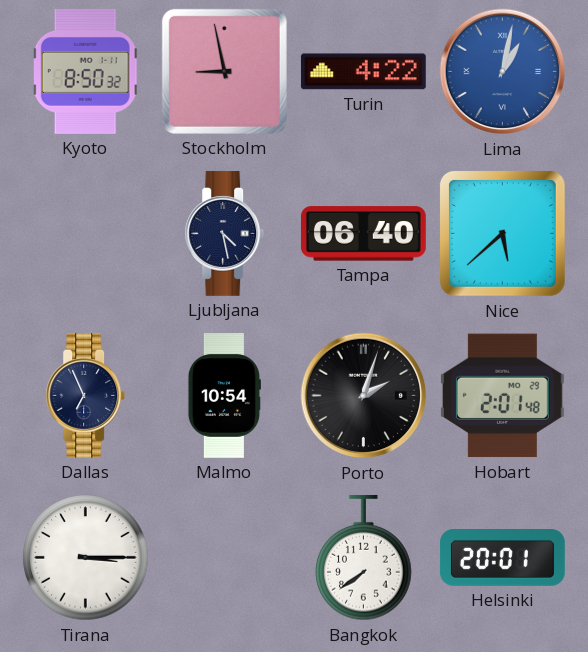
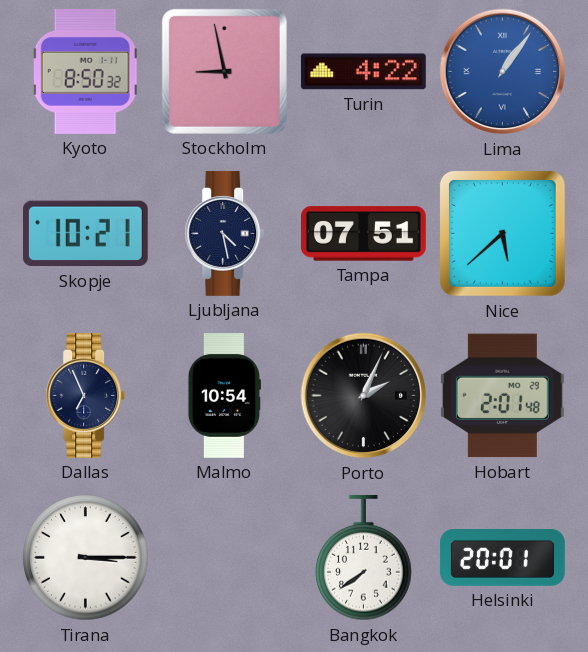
Lima: 1:02 -> 1:06 (503, 72)
Skopje: none -> 10:21 (85, 234)
Tampa: 06:40 -> 07:51 (363, 234)
Porto: 2:03 -> 2:04 (364, 396)
